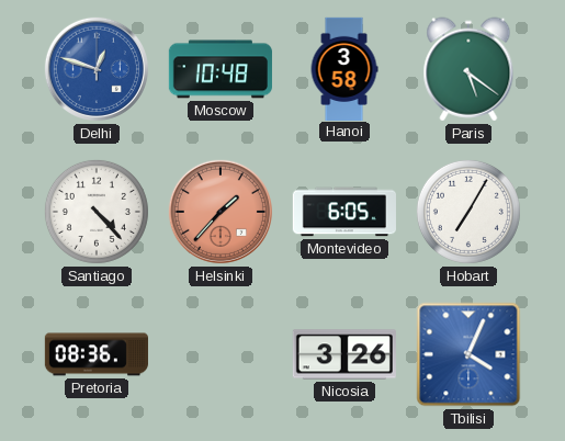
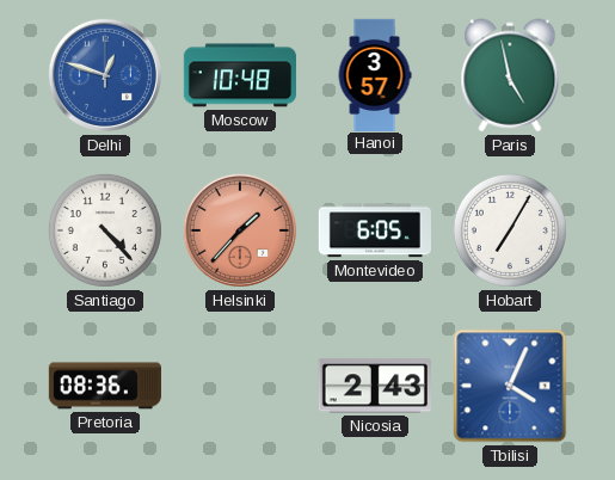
Hanoi: 3:58 -> 3:57 (375, 74)
Paris: 5:21 -> 4:58 (510, 75)
Nicosia: 3:26 -> 2:43 (375, 386)
